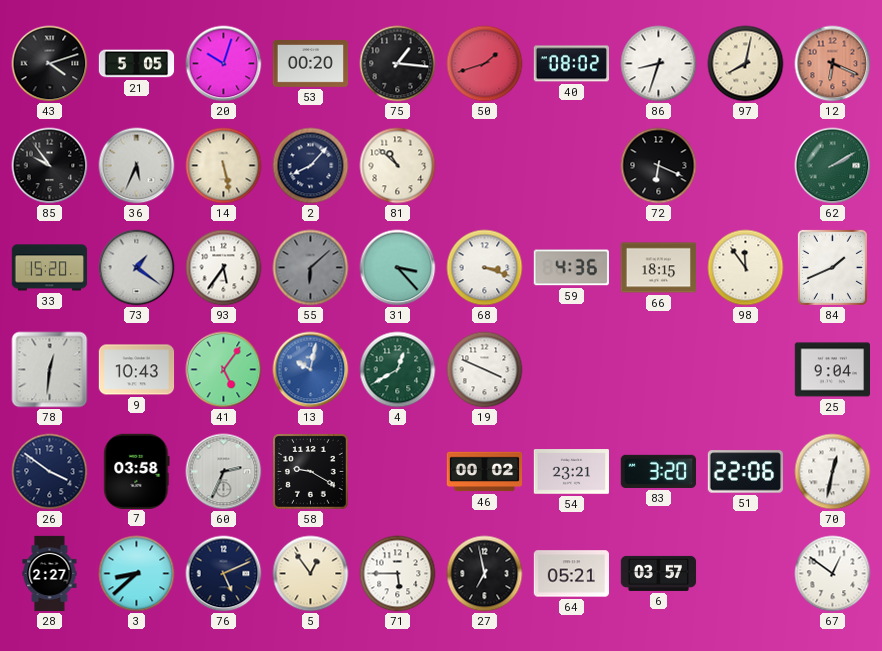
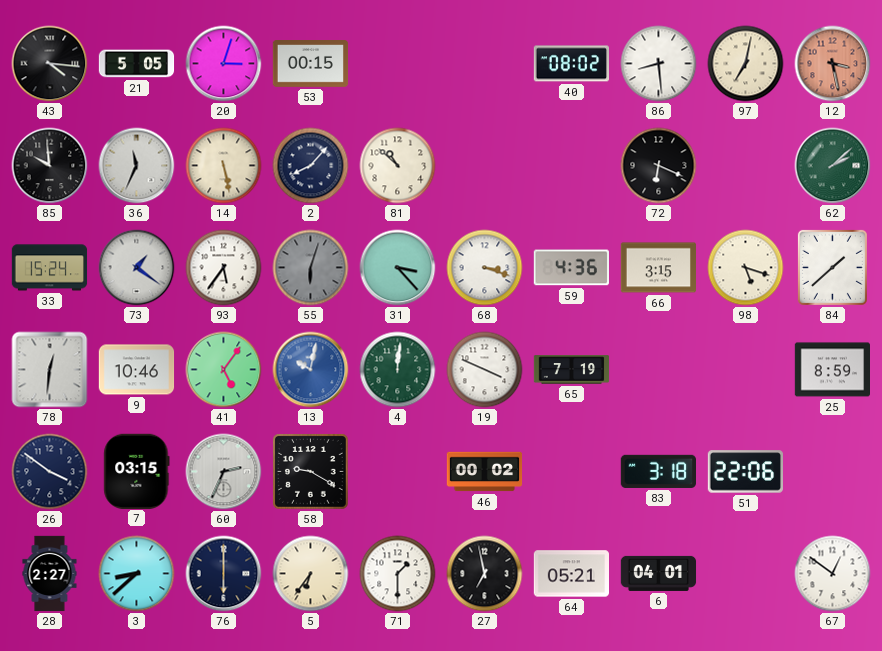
43: 4:12 -> 4:16 (50, 64)
20: 10:03 -> 3:03 (224, 64)
53: 00:20 -> 00:15 (311, 64)
75: 1:16 -> none (398, 64)
50: 1:42 -> none (485, 64)
86: 8:33 -> 8:29 (659, 64)
97: 8:02 -> 7:02 (746, 64)
12: 6:19 -> 3:28 (833, 64)
85: 9:54 -> 9:59 (50, 166)
36: 5:34 -> 11:34 (137, 166)
62: 2:10 -> 2:08 (833, 166)
33: 15:20 -> 15:24 (50, 268)
55: 6:08 -> 6:03 (311, 268)
66: 18:15 -> 3:15 (658, 268)
98: 11:54 -> 5:18 (746, 268)
84: 1:41 -> 1:38 (832, 267)
9: 10:43 -> 10:46 (137, 370)
4: 12:40 -> 12:01 (398, 370)
65: none -> 7:19 (572, 370)
25: 9:04 -> 8:59 (832, 370)
7: 03:58 -> 03:15 (137, 471)
54: 23:21 -> none (571, 472)
83: 3:20 -> 3:18 (658, 471)
70: 12:32 -> none (833, 472)
76: 5:11 -> 6:00 (224, 574)
5: 12:54 -> 6:36 (311, 574)
71: 5:45 -> 1:30 (398, 574)
6: 03:57 -> 04:01 (659, 573)
